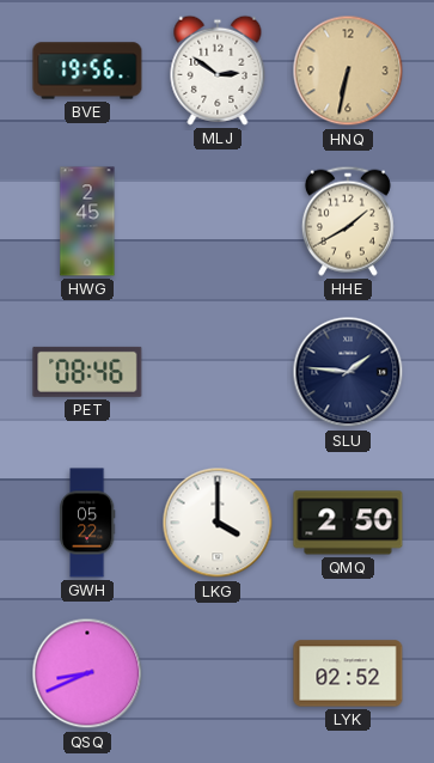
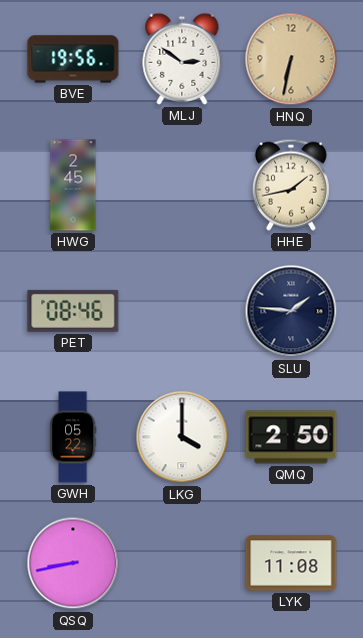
HHE: 1:40 -> 1:43 (291, 185)
QSQ: 8:41 -> 8:43 (73, 563)
LYK: 02:52 -> 11:08 (291, 563)
